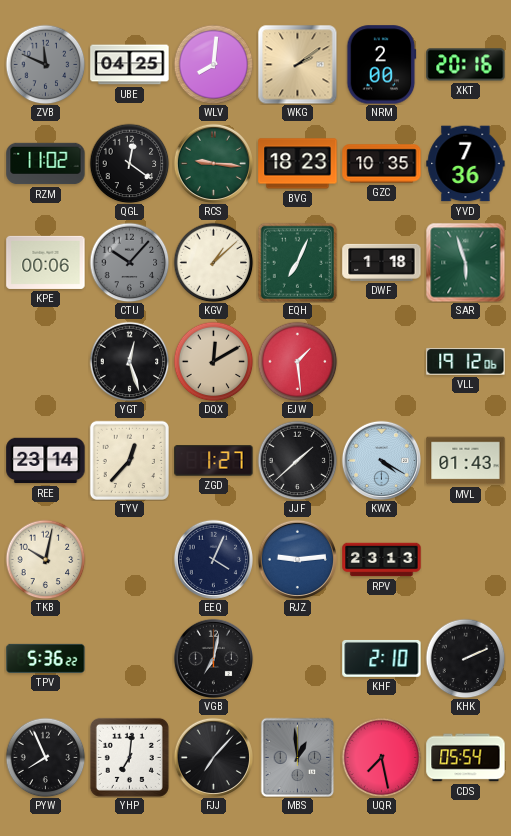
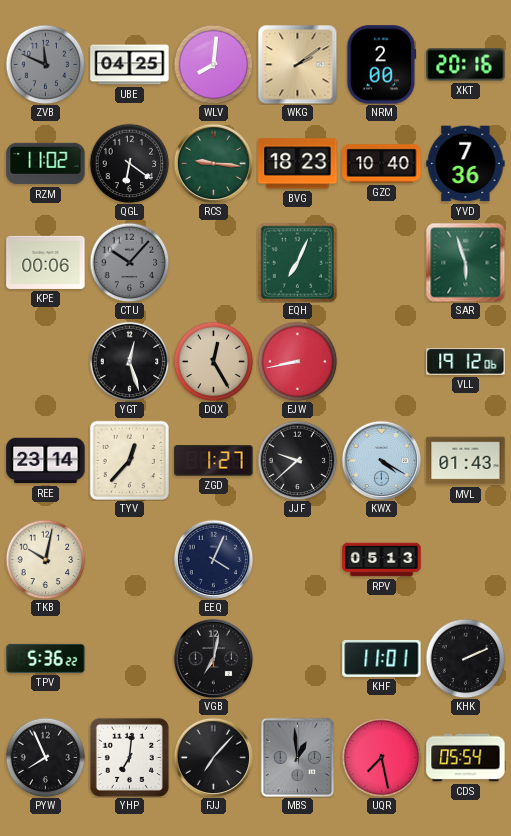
QGL: 12:21 -> 6:21 (129, 163)
GZC: 10:35 -> 10:40 (382, 164)
KGV: 1:08 -> none (213, 262)
DWF: 1:18 -> none (382, 262)
DQX: 12:10 -> 12:25 (213, 361)
EJW: 1:29 -> 8:43 (297, 361)
JJF: 1:38 -> 9:38 (297, 460)
RJZ: 9:14 -> none (297, 559)
RPV: 23:13 -> 05:13 (382, 560)
KHF: 2:10 -> 11:01 (382, 658)
